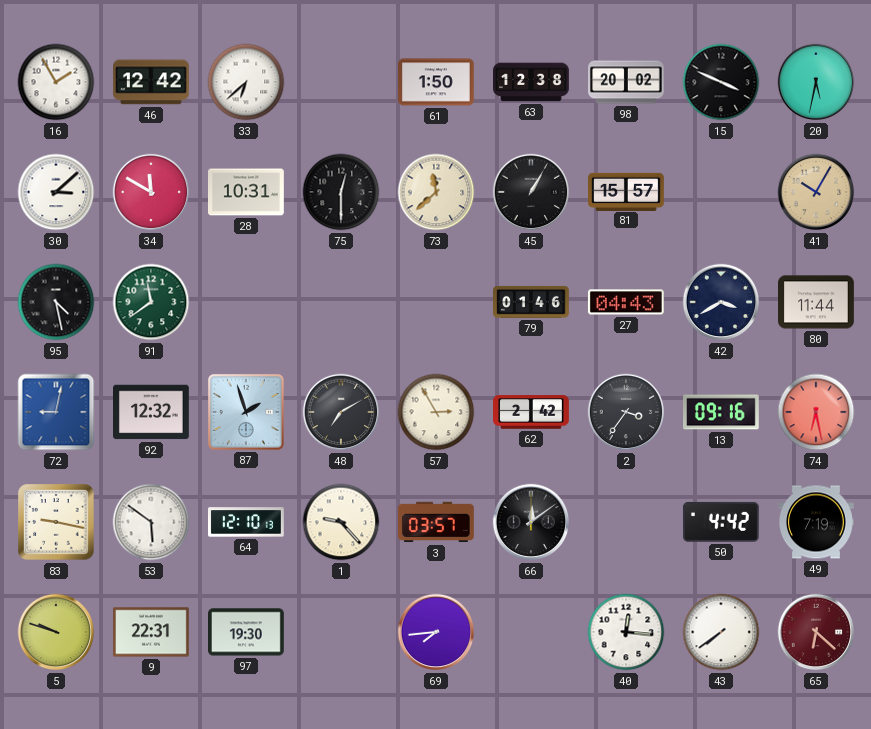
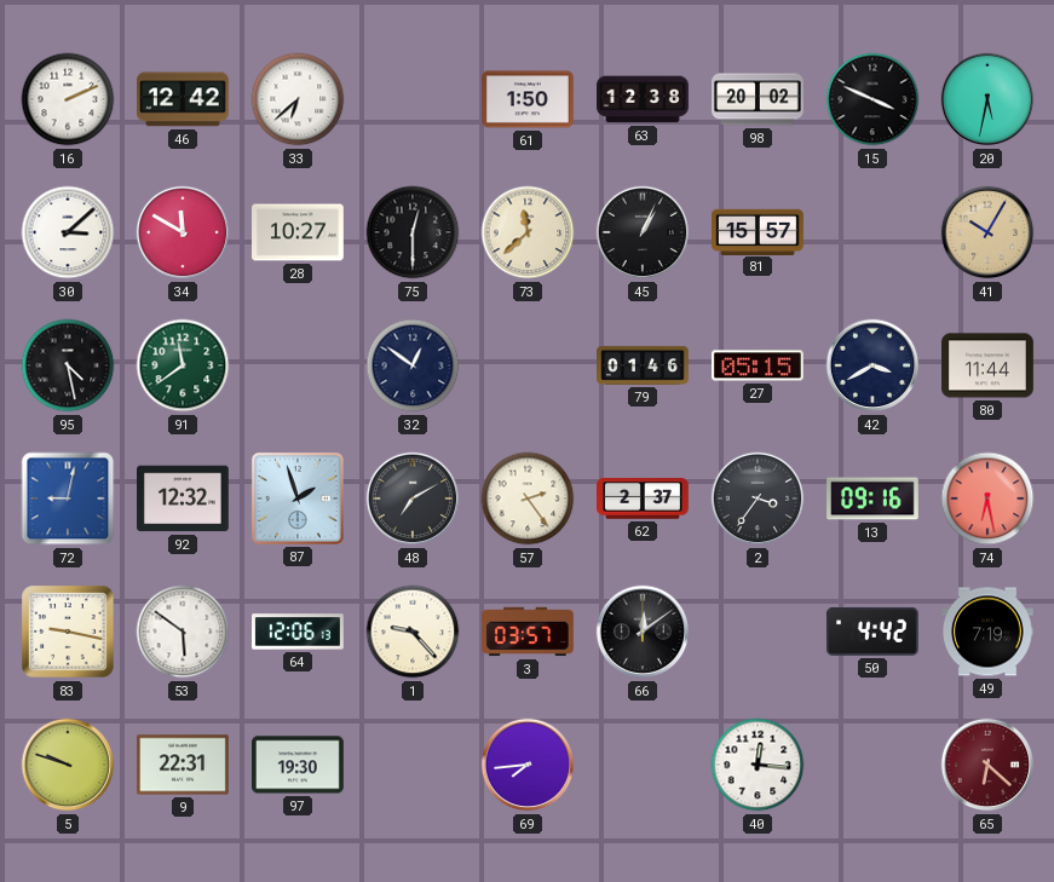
16: 1:55 -> 2:11 (68, 99)
28: 10:31 -> 10:27 (299, 232)
45: 1:05 -> 1:04 (643, 232)
32: none -> 12:51 (413, 365)
27: 04:43 -> 05:15 (758, 365)
57: 2:55 -> 2:24 (528, 498)
62: 2:42 -> 2:37 (644, 498)
64: 12:10 -> 12:06 (299, 632)
43: 7:39 -> none (721, 632)
